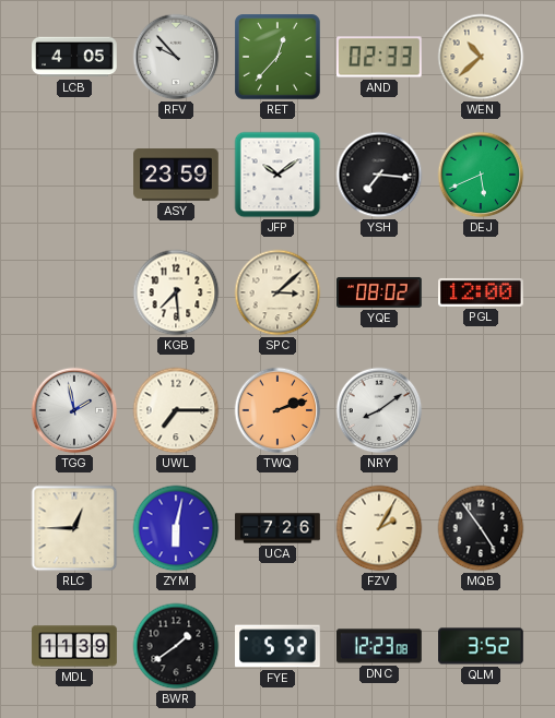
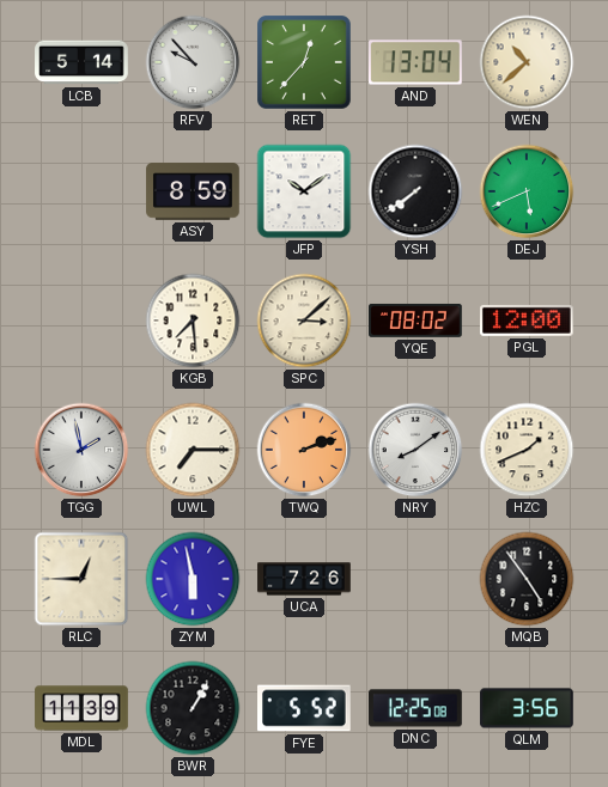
LCB: 4:05 -> 5:14 (81, 62)
AND: 02:33 -> 13:04 (417, 62)
ASY: 23:59 -> 8:59 (193, 191)
YSH: 7:16 -> 7:39 (415, 191)
HZC: none -> 1:41 (527, 450)
ZYM: 6:02 -> 5:58 (193, 579)
FZV: 2:05 -> none (379, 528)
BWR: 1:39 -> 1:05 (193, 708)
DNC: 12:23 -> 12:25 (417, 708)
QLM: 3:52 -> 3:56 (527, 708)
